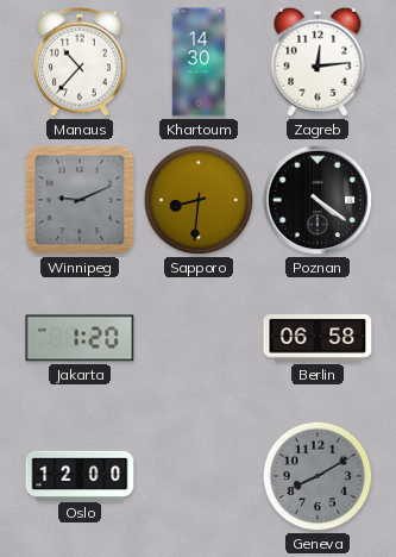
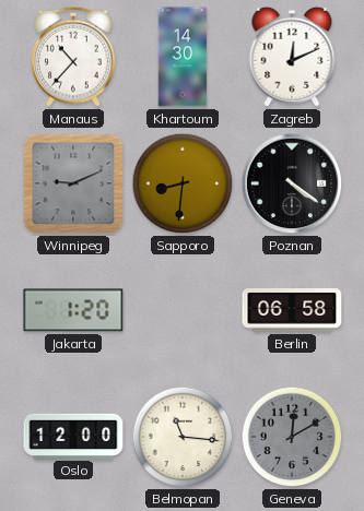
Zagreb: 12:14 -> 12:11 (292, 57)
Belmopan: none -> 11:16 (183, 437)
Geneva: 8:10 -> 12:10 (292, 437)
